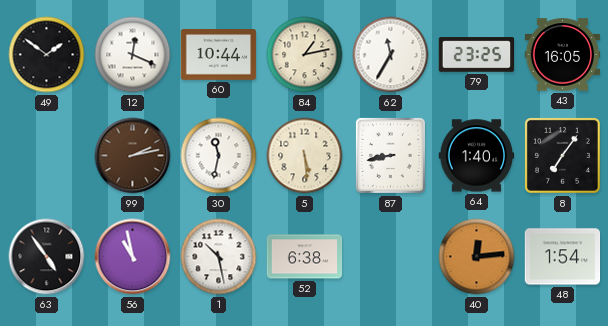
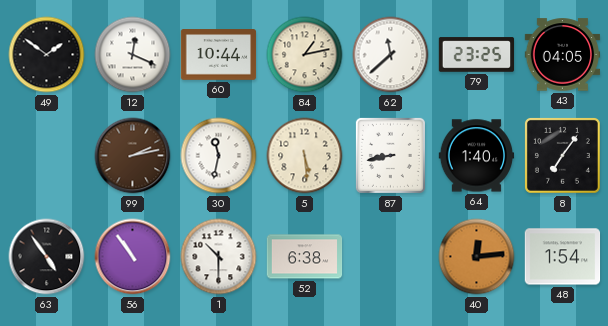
62: 11:35 -> 11:38 (391, 55)
43: 16:05 -> 04:05 (563, 55)
56: 10:58 -> 10:54 (133, 257)
1: 10:28 -> 10:30 (219, 257)
